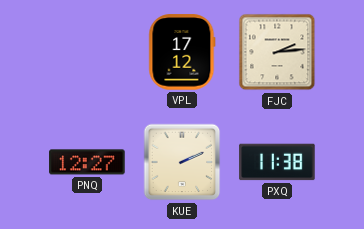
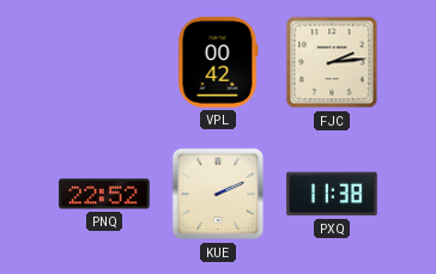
VPL: 17:12 -> 00:42 (218, 62)
PNQ: 12:27 -> 22:52 (104, 194)
